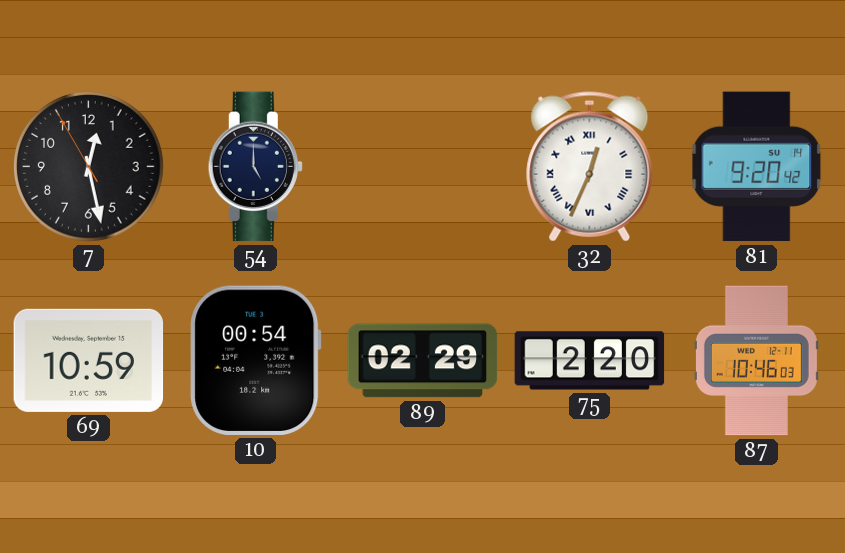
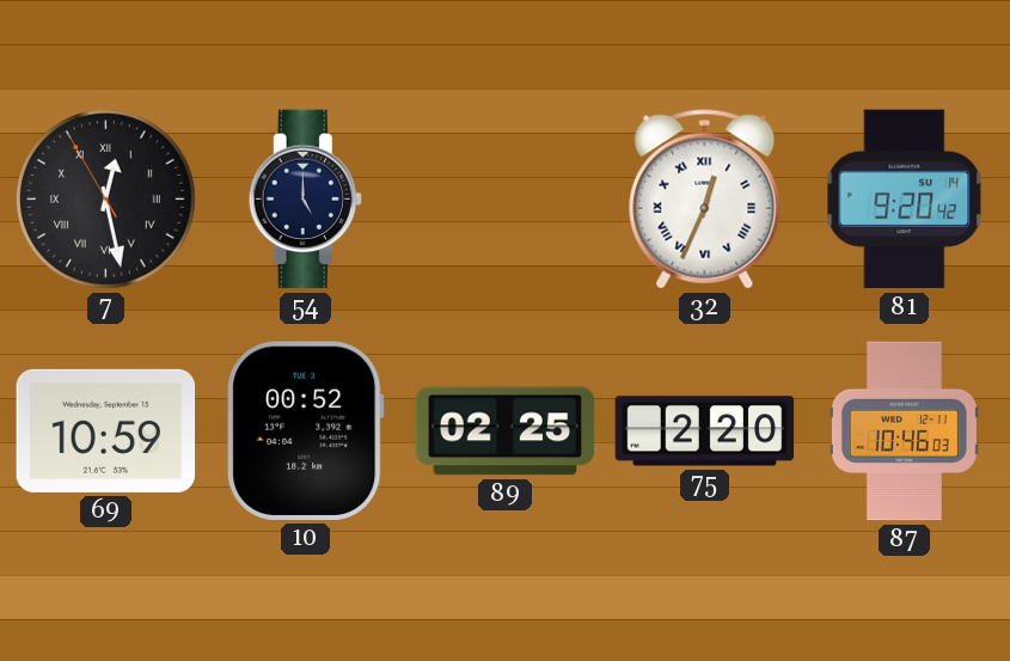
7 numerals: Arabic -> Roman (105, 198)
10: 00:54 -> 00:52 (306, 430)
89: 02:29 -> 02:25 (506, 432)
